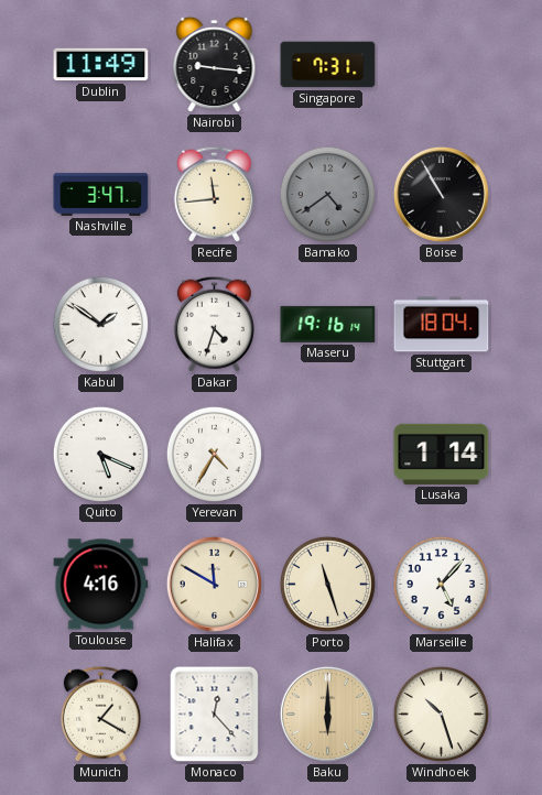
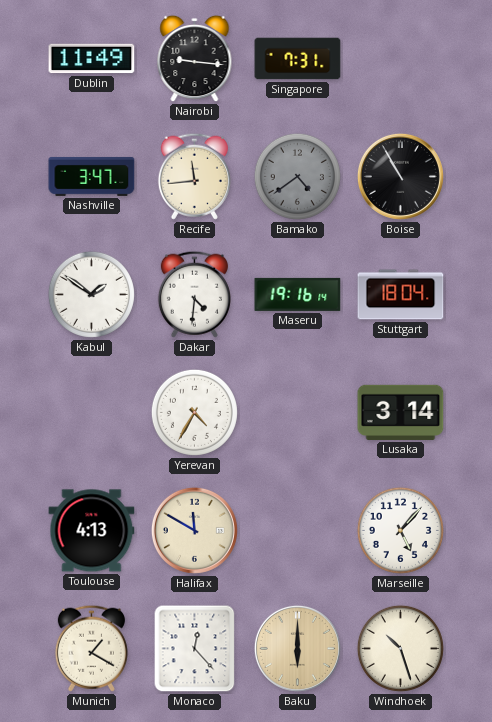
Dakar: 4:33 -> 4:31 (194, 294)
Quito: 5:19 -> none (100, 454)
Lusaka: 1:14 -> 3:14 (401, 412)
Toulouse: 4:16 -> 4:13 (92, 531)
Porto: 11:27 -> none (327, 584)
